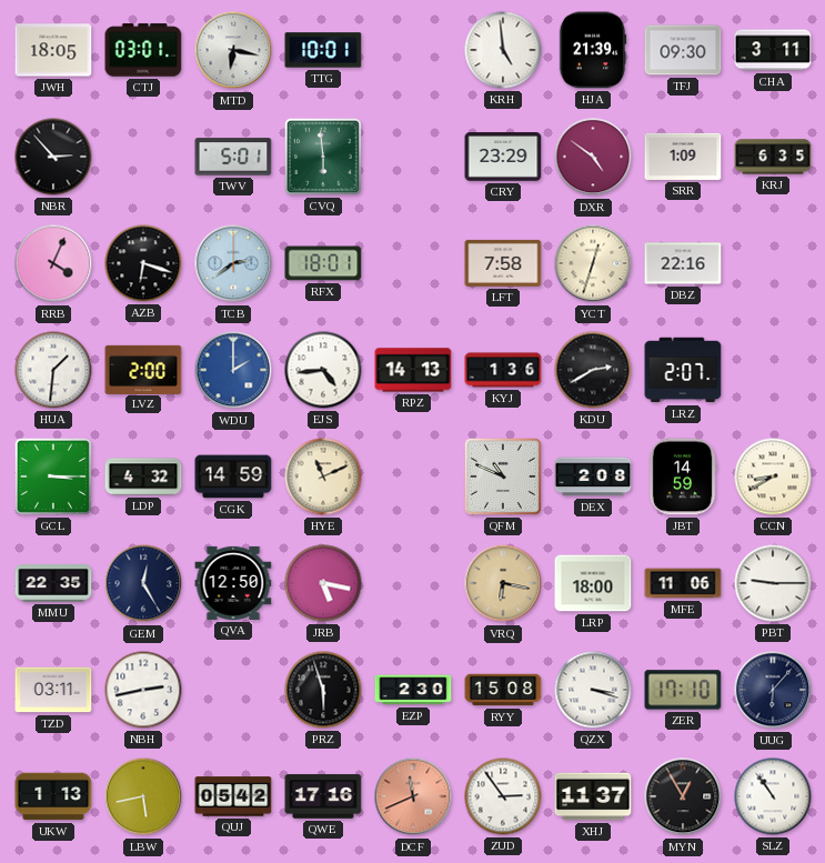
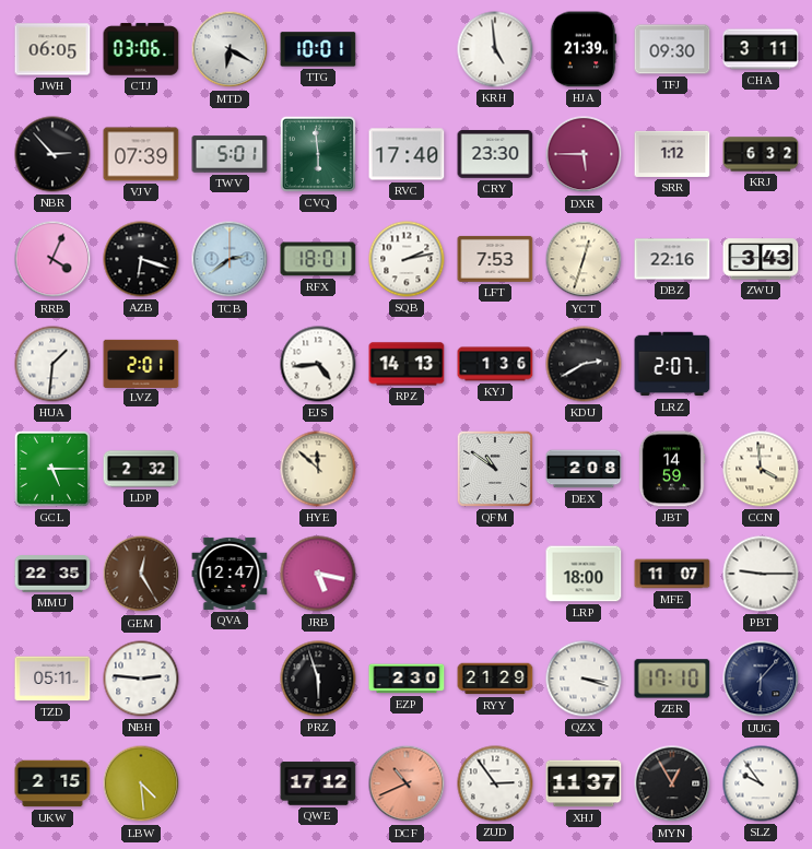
JWH: 18:05 -> 06:05 (52, 49)
CTJ: 03:01 -> 03:06 (141, 49)
MTD: 6:17 -> 6:20 (230, 49)
VJV: none -> 07:39 (141, 154)
RVC: none -> 17:40 (407, 154)
CRY: 23:29 -> 23:30 (495, 154)
DXR: 4:51 -> 5:45 (584, 154)
SRR: 1:09 -> 1:12 (672, 154)
KRJ: 6:35 -> 6:32 (761, 154)
SQB: none -> 2:13 (407, 259)
LFT: 7:58 -> 7:53 (495, 259)
ZWU: none -> 3:43 (761, 259)
LVZ: 2:00 -> 2:01 (141, 363)
WDU: 2:00 -> none (233, 370)
GCL: 3:15 -> 5:15 (52, 469)
LDP: 4:32 -> 2:32 (141, 469)
CGK: 14:59 -> none (233, 476)
HYE: 11:11 -> 11:52 (318, 469)
QFM: 10:49 -> 10:51 (495, 469)
CCN: 8:40 -> 3:59 (761, 469)
GEM dial: navy -> brown (141, 574)
QVA: 12:50 -> 12:47 (230, 574)
VRQ: 6:17 -> none (503, 583)
MFE: 11:06 -> 11:07 (672, 574)
TZD: 03:11 -> 05:11 (52, 679)
NBH: 2:43 -> 2:46 (141, 679)
RYY: 15:08 -> 21:29 (495, 679)
UKW: 1:13 -> 2:15 (52, 783)
LBW: 5:43 -> 4:29 (141, 783)
QUJ: 05:42 -> none (233, 796)
QWE: 17:16 -> 17:12 (318, 783)
DCF: 11:41 -> 10:41 (407, 783)
SLZ: 10:54 -> 9:54 (761, 783)
